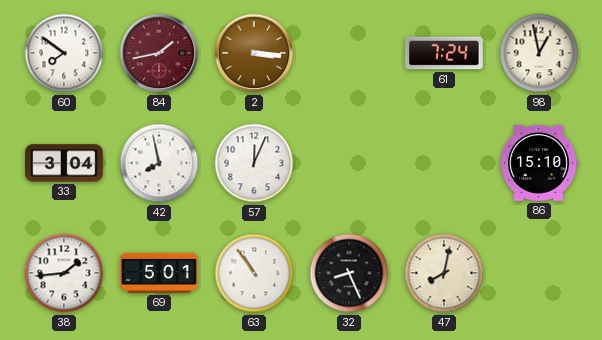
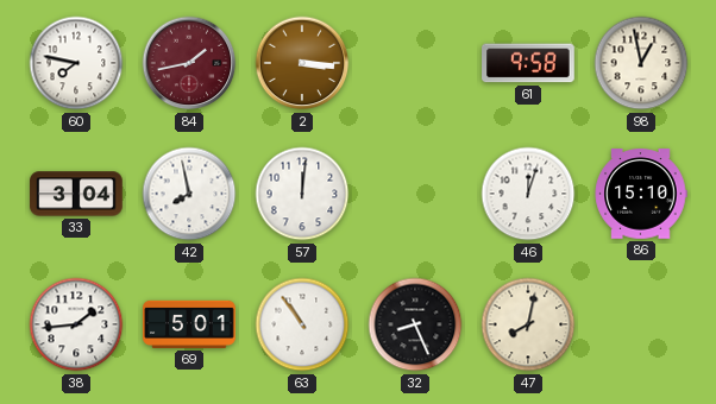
60: 7:51 -> 7:47 (76, 63)
61: 7:24 -> 9:58 (528, 63)
57: 12:04 -> 12:01 (302, 194)
46: none -> 12:03 (528, 194)
